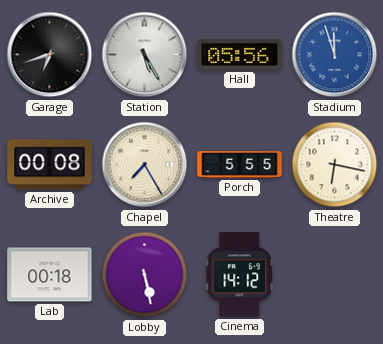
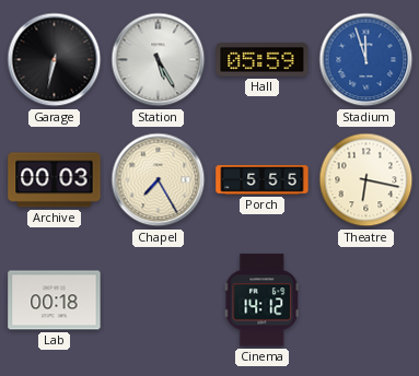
Garage: 6:42 -> 6:32 (55, 60)
Hall: 05:56 -> 05:59 (263, 60)
Archive: 00:08 -> 00:03 (55, 180)
Lobby: 5:28 -> none (145, 275)
